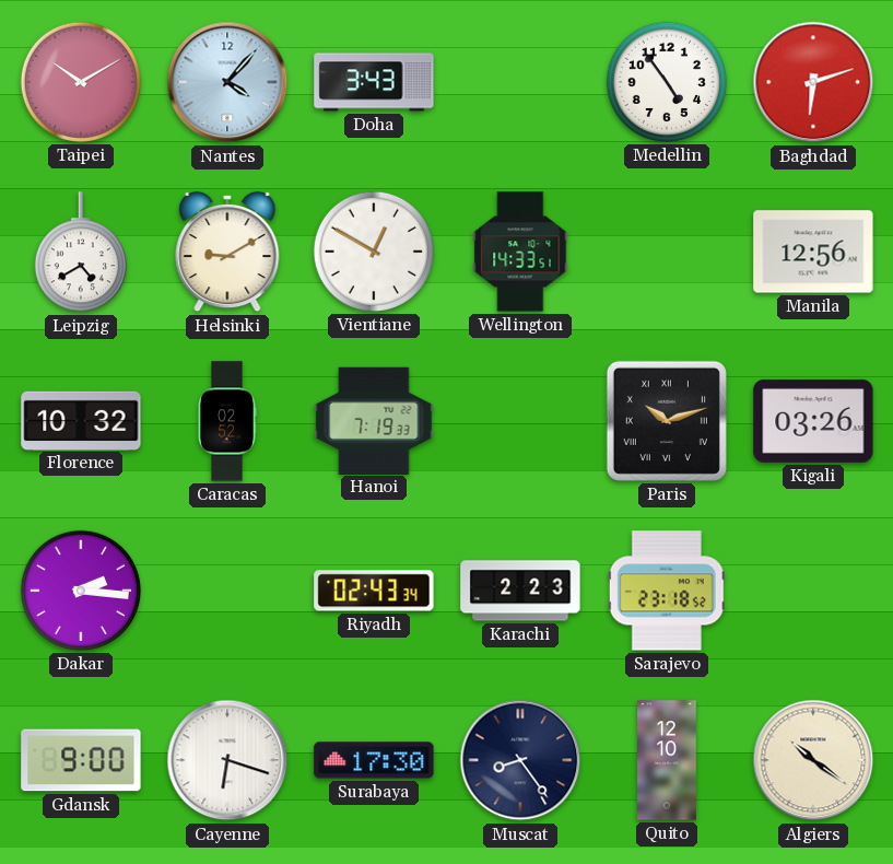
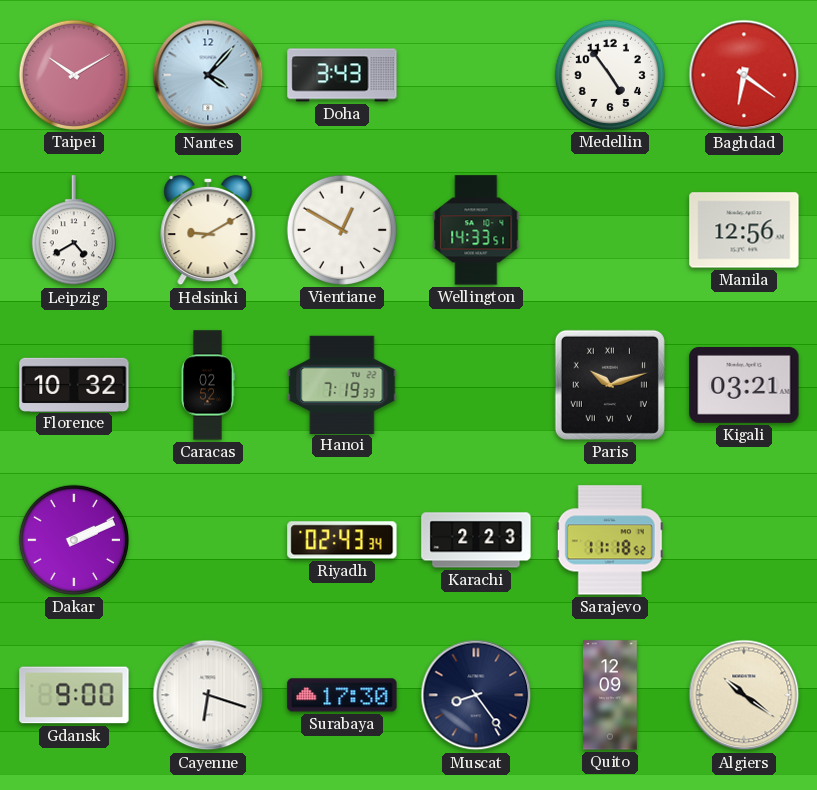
Baghdad: 6:12 -> 6:21 (744, 75)
Kigali: 03:26 -> 03:21 (744, 385)
Dakar: 2:16 -> 2:11 (74, 540)
Sarajevo: 23:18 -> 11:18 (610, 540)
Quito: 12:10 -> 12:09 (611, 695)
